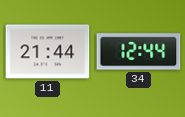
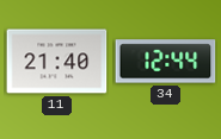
11: 21:44 -> 21:40 (57, 62)
